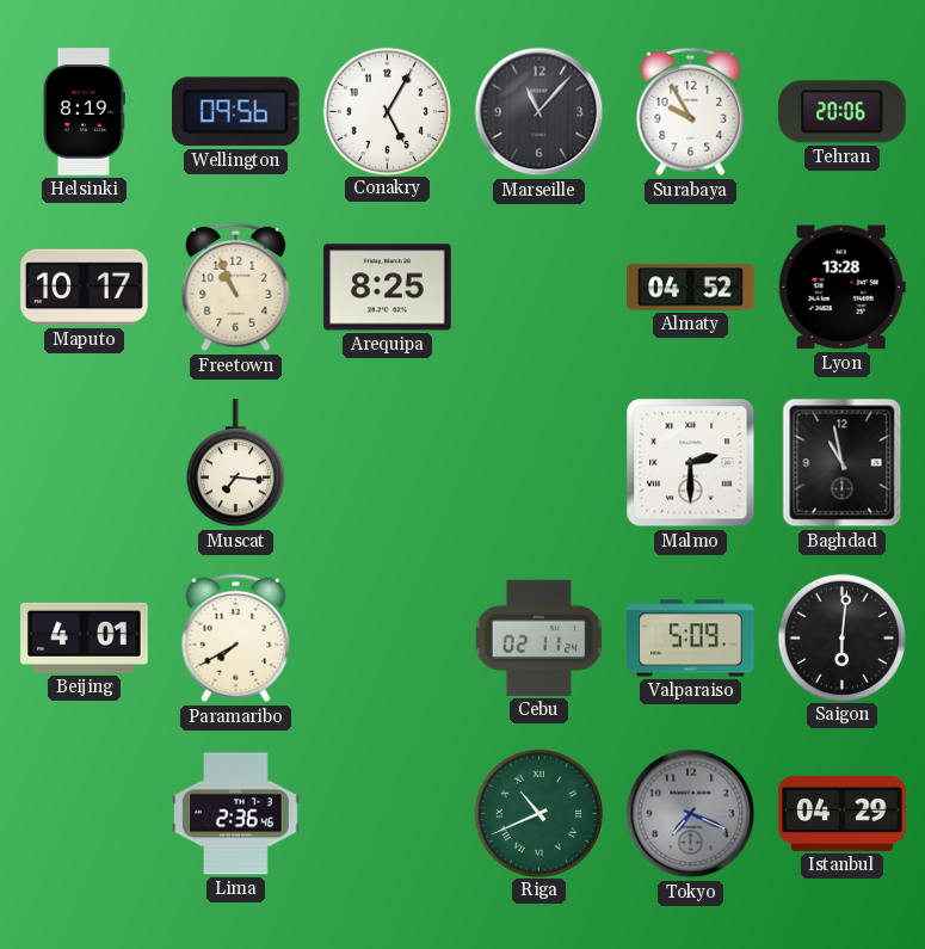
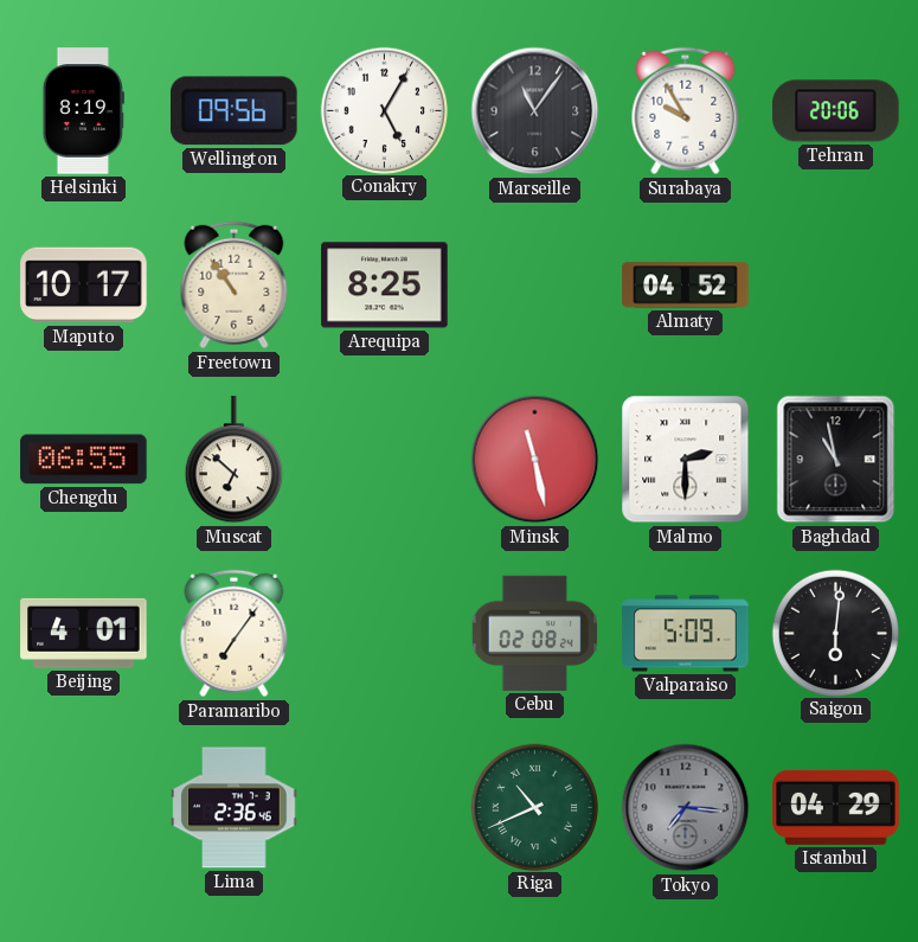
Marseille: 11:07 -> 11:06 (535, 111)
Freetown: 10:56 -> 10:54 (235, 286)
Lyon: 13:28 -> none (841, 288)
Chengdu: none -> 06:55 (84, 460)
Muscat: 7:16 -> 6:52 (233, 460)
Minsk: none -> 11:28 (535, 460)
Paramaribo: 7:40 -> 7:06 (235, 634)
Cebu: 02:11 -> 02:08 (534, 633)
Tokyo: 7:19 -> 7:16 (686, 808)
